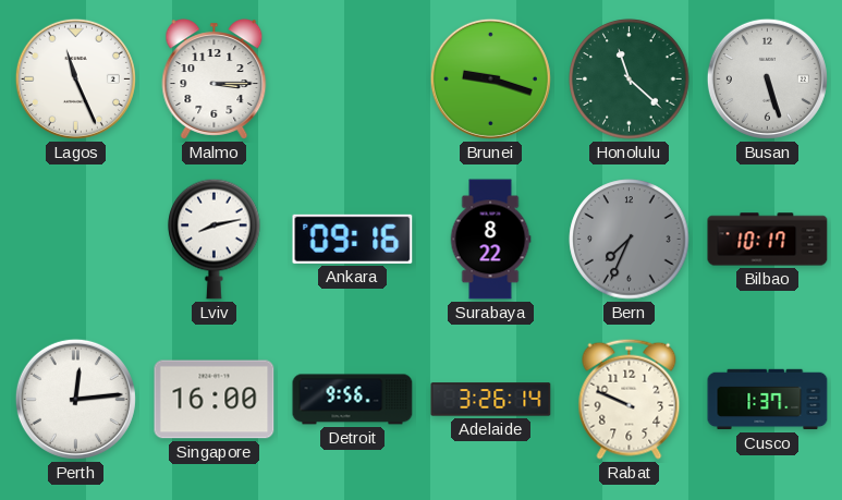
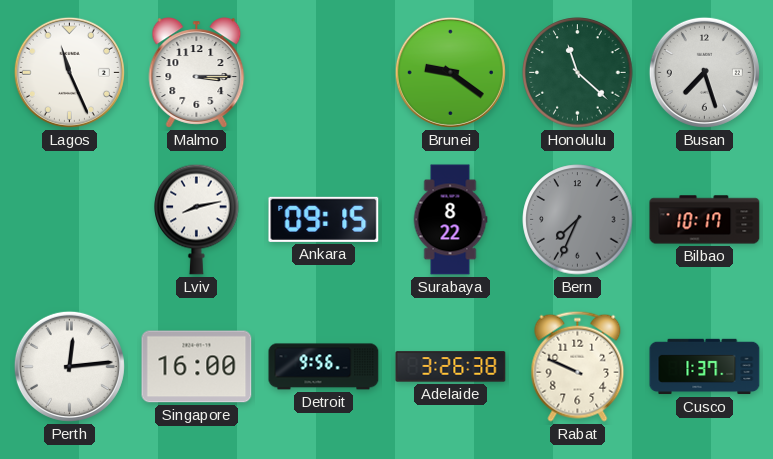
Brunei: 9:18 -> 9:21 (450, 72)
Busan: 5:27 -> 7:27 (704, 72)
Ankara: 09:16 -> 09:15 (324, 219)
Adelaide: 3:26:14 -> 3:26:38 (451, 367)
